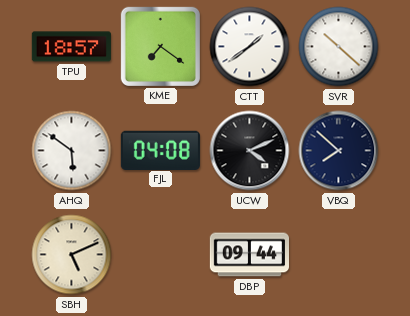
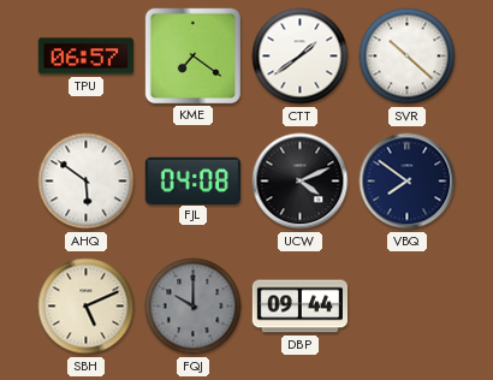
TPU: 18:57 -> 06:57 (85, 57)
VBQ: 7:52 -> 7:51 (408, 182)
FQJ: none -> 10:00 (194, 307)
